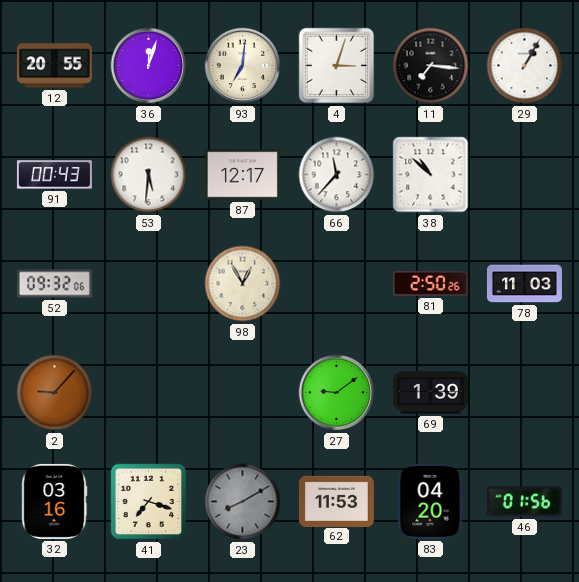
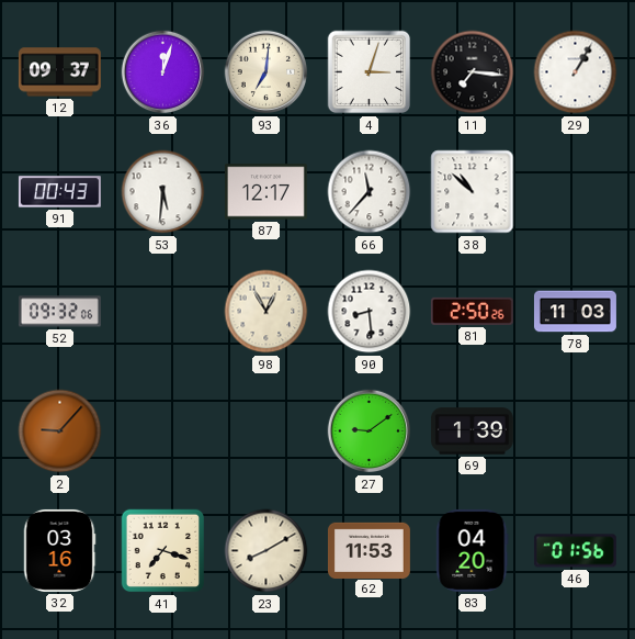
12: 20:55 -> 09:37 (59, 72)
90: none -> 8:29 (370, 312)
23 dial: grey -> cream (267, 551)
